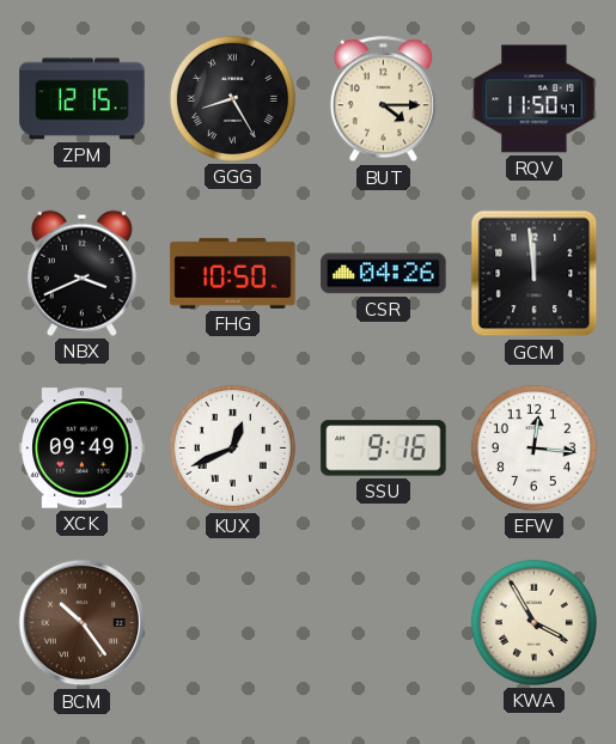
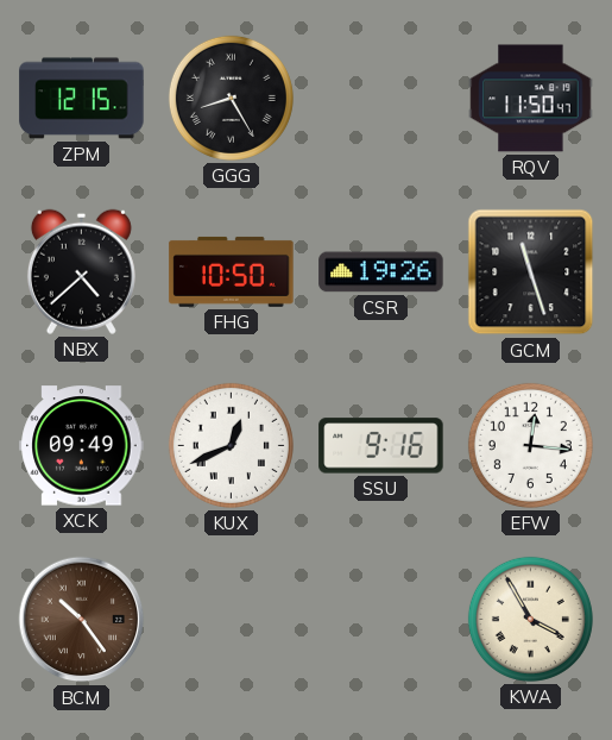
BUT: 4:15 -> none (383, 99)
NBX: 3:41 -> 4:38 (81, 271)
CSR: 04:26 -> 19:26 (381, 272)
GCM: 11:59 -> 11:27 (531, 272)
